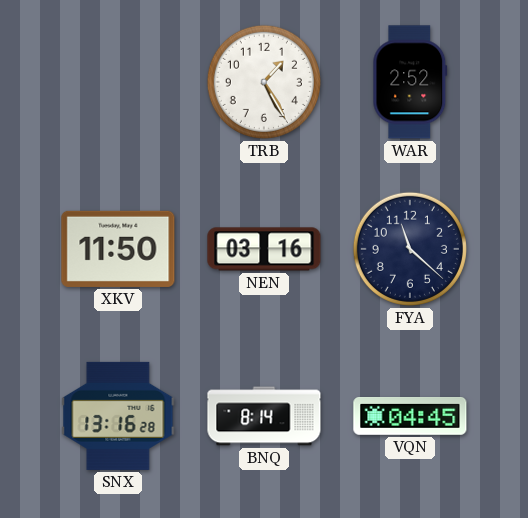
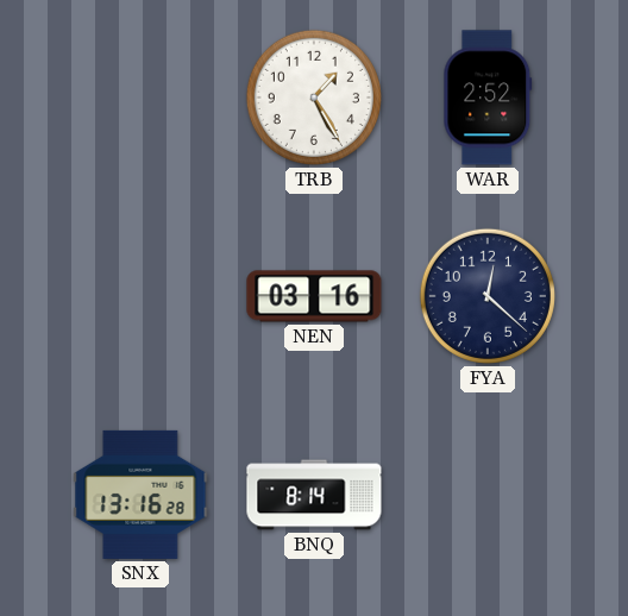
XKV: 11:50 -> none (118, 249)
FYA: 11:22 -> 12:22 (488, 296)
VQN: 04:45 -> none (410, 417)
